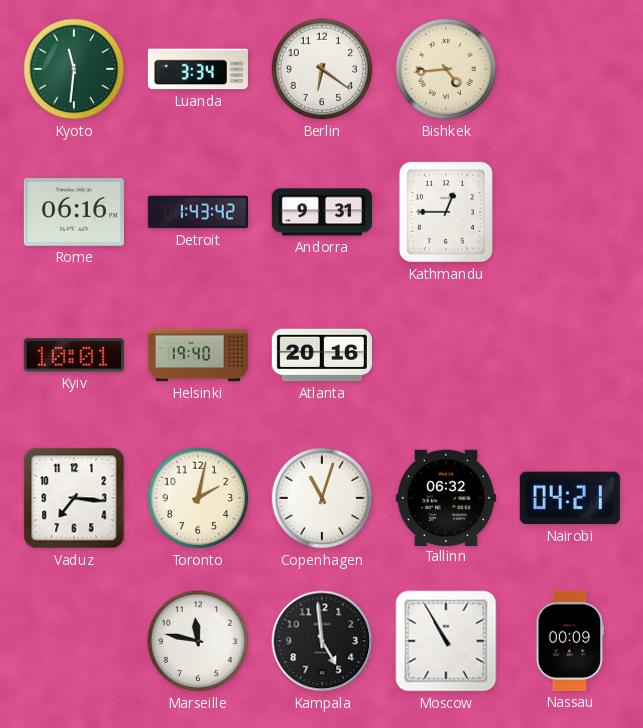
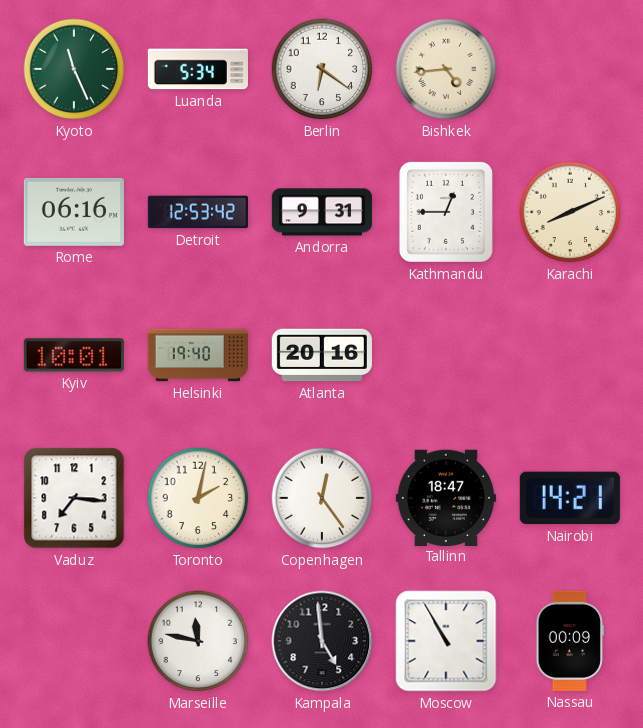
Kyoto: 11:31 -> 11:26 (74, 69)
Luanda: 3:34 -> 5:34 (198, 69)
Detroit: 1:43 -> 12:53 (198, 212)
Karachi: none -> 8:11 (570, 212)
Copenhagen: 11:03 -> 12:24 (322, 498)
Tallinn: 06:32 -> 18:47 (446, 497)
Nairobi: 04:21 -> 14:21 (570, 498)
